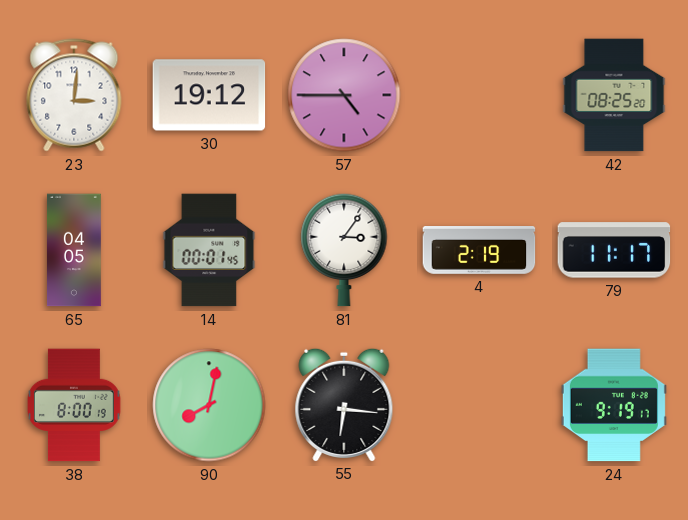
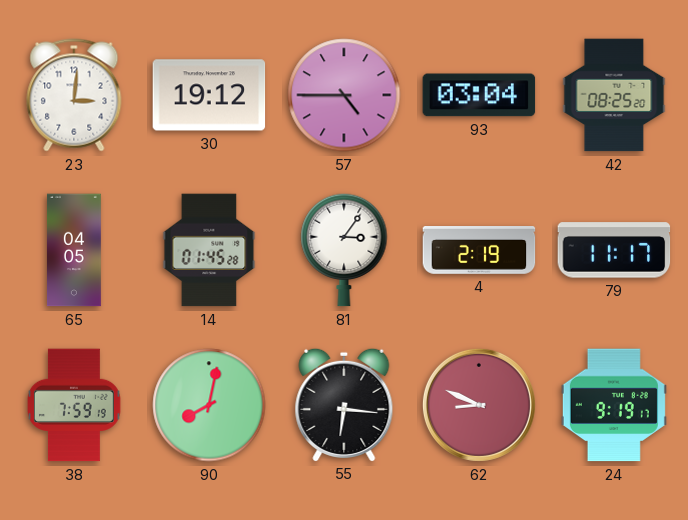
93: none -> 03:04 (479, 95)
14: 00:01 -> 01:45 (209, 250)
38: 8:00 -> 7:59 (75, 405)
62: none -> 8:49 (479, 405)
